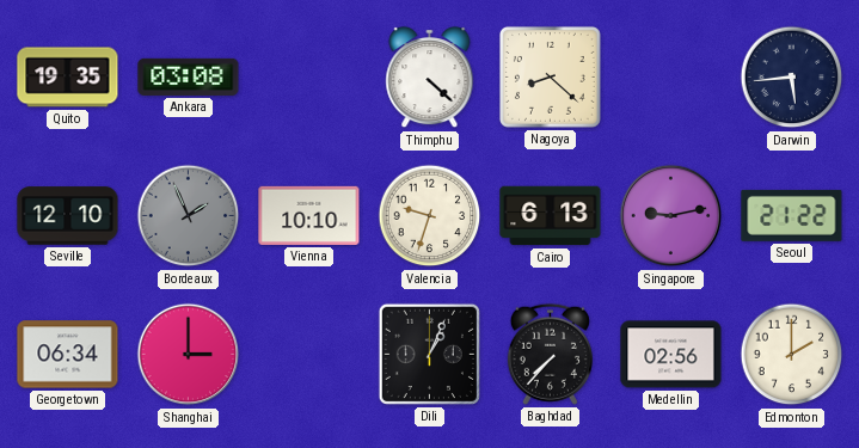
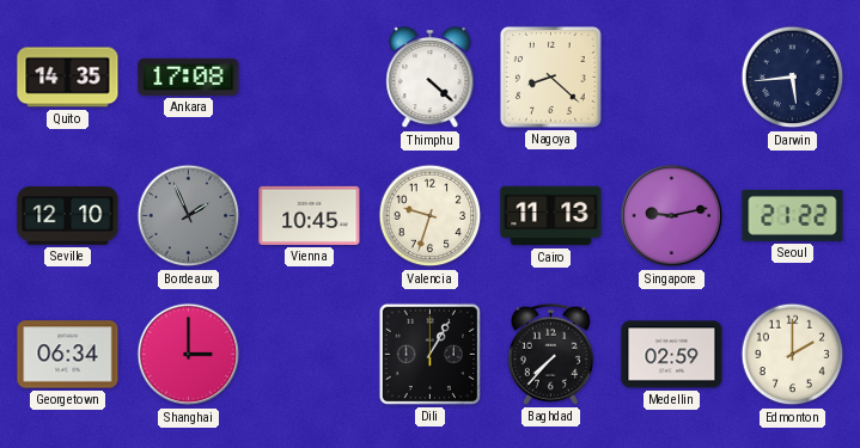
Quito: 19:35 -> 14:35 (68, 78)
Ankara: 03:08 -> 17:08 (189, 76)
Vienna: 10:10 -> 10:45 (310, 215)
Cairo: 6:13 -> 11:13 (551, 216)
Dili: 1:04 -> 1:05 (429, 354)
Medellin: 02:56 -> 02:59 (672, 355)
